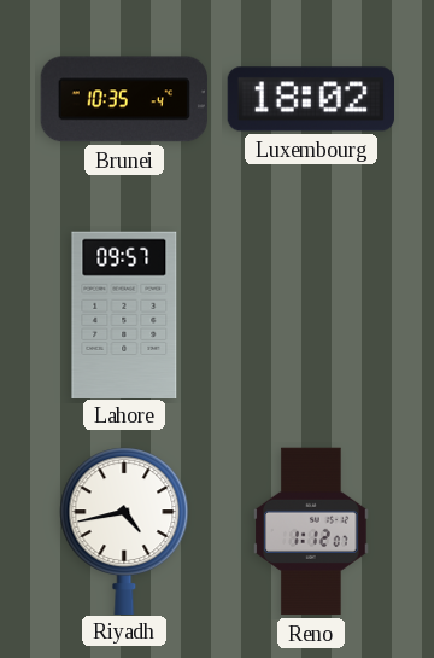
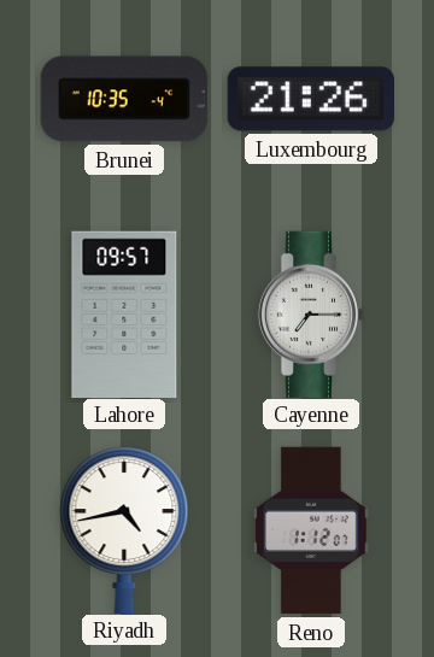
Luxembourg: 18:02 -> 21:26 (310, 99)
Cayenne: none -> 7:15 (311, 313)
